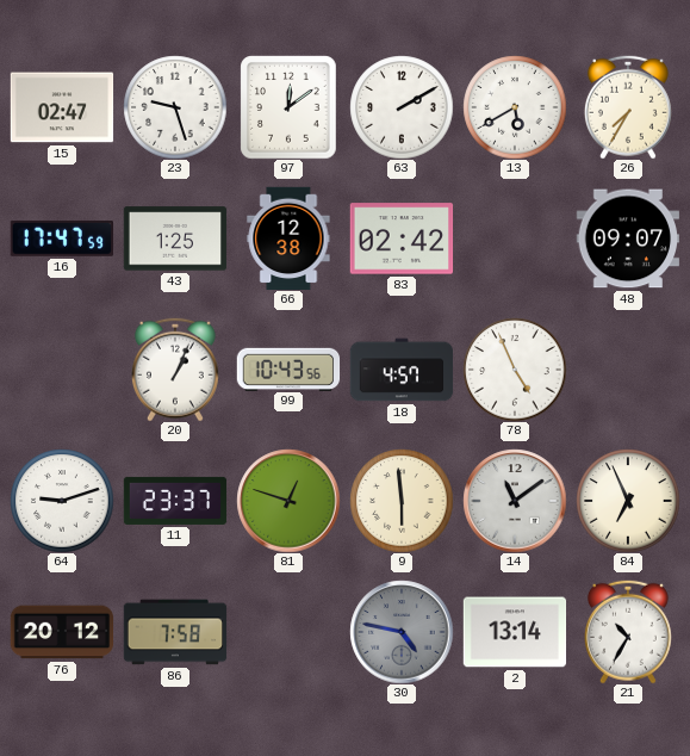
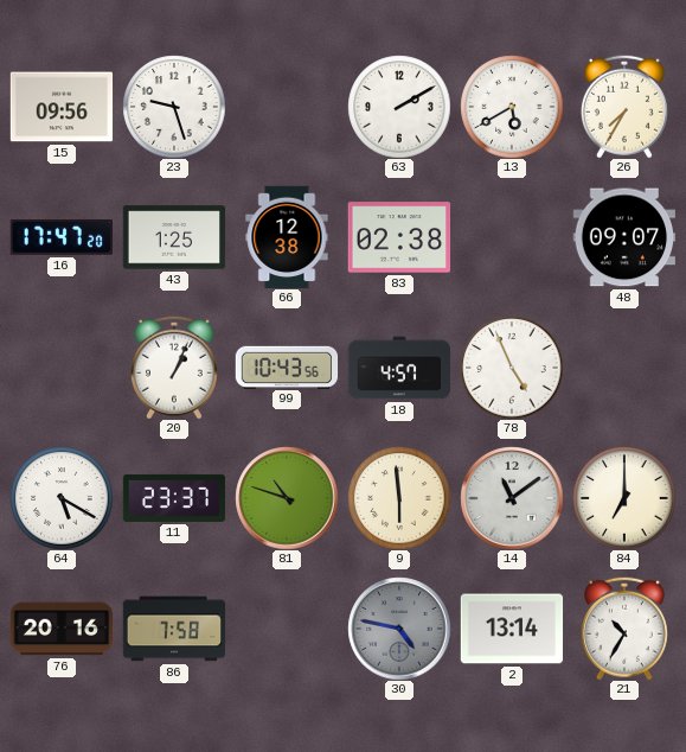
15: 02:47 -> 09:56 (62, 107)
97: 12:09 -> none (288, 107)
16: 17:47:59 -> 17:47:20 (60, 237)
83: 02:42 -> 02:38 (399, 237)
64: 9:12 -> 5:20 (62, 498)
81: 12:48 -> 10:48 (287, 498)
84: 6:56 -> 7:00 (624, 498)
76: 20:12 -> 20:16 (62, 629)
